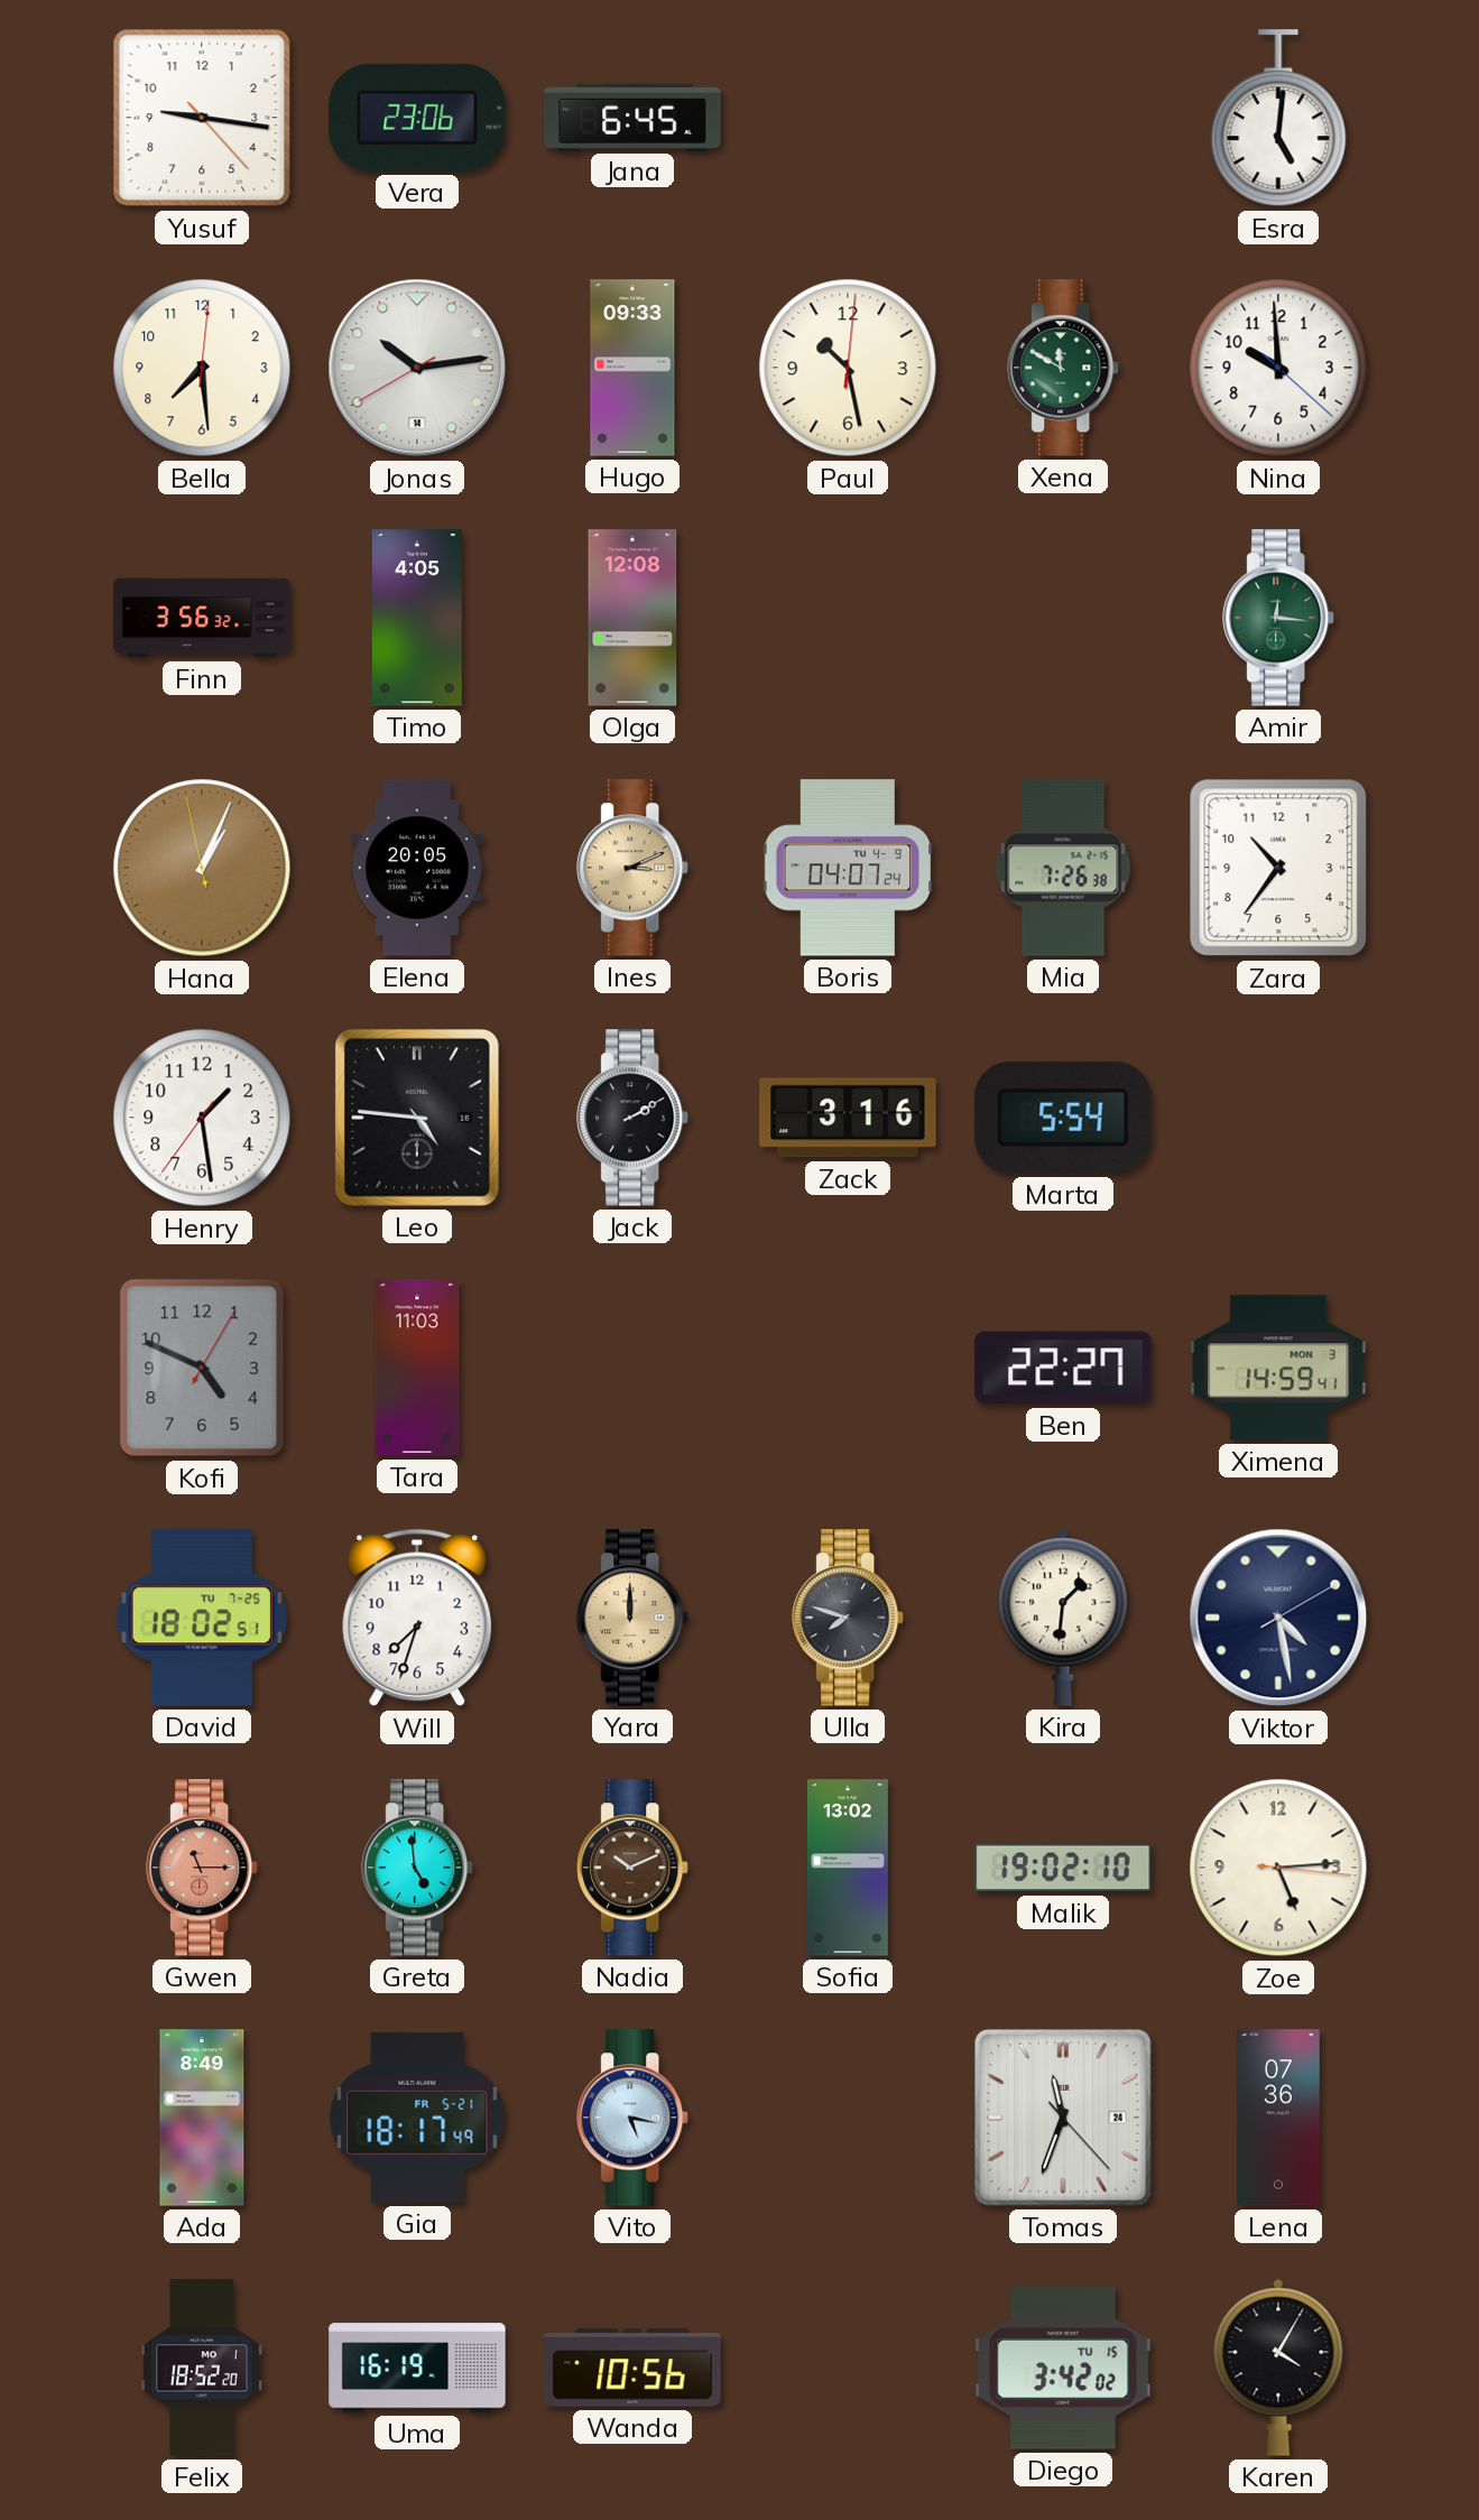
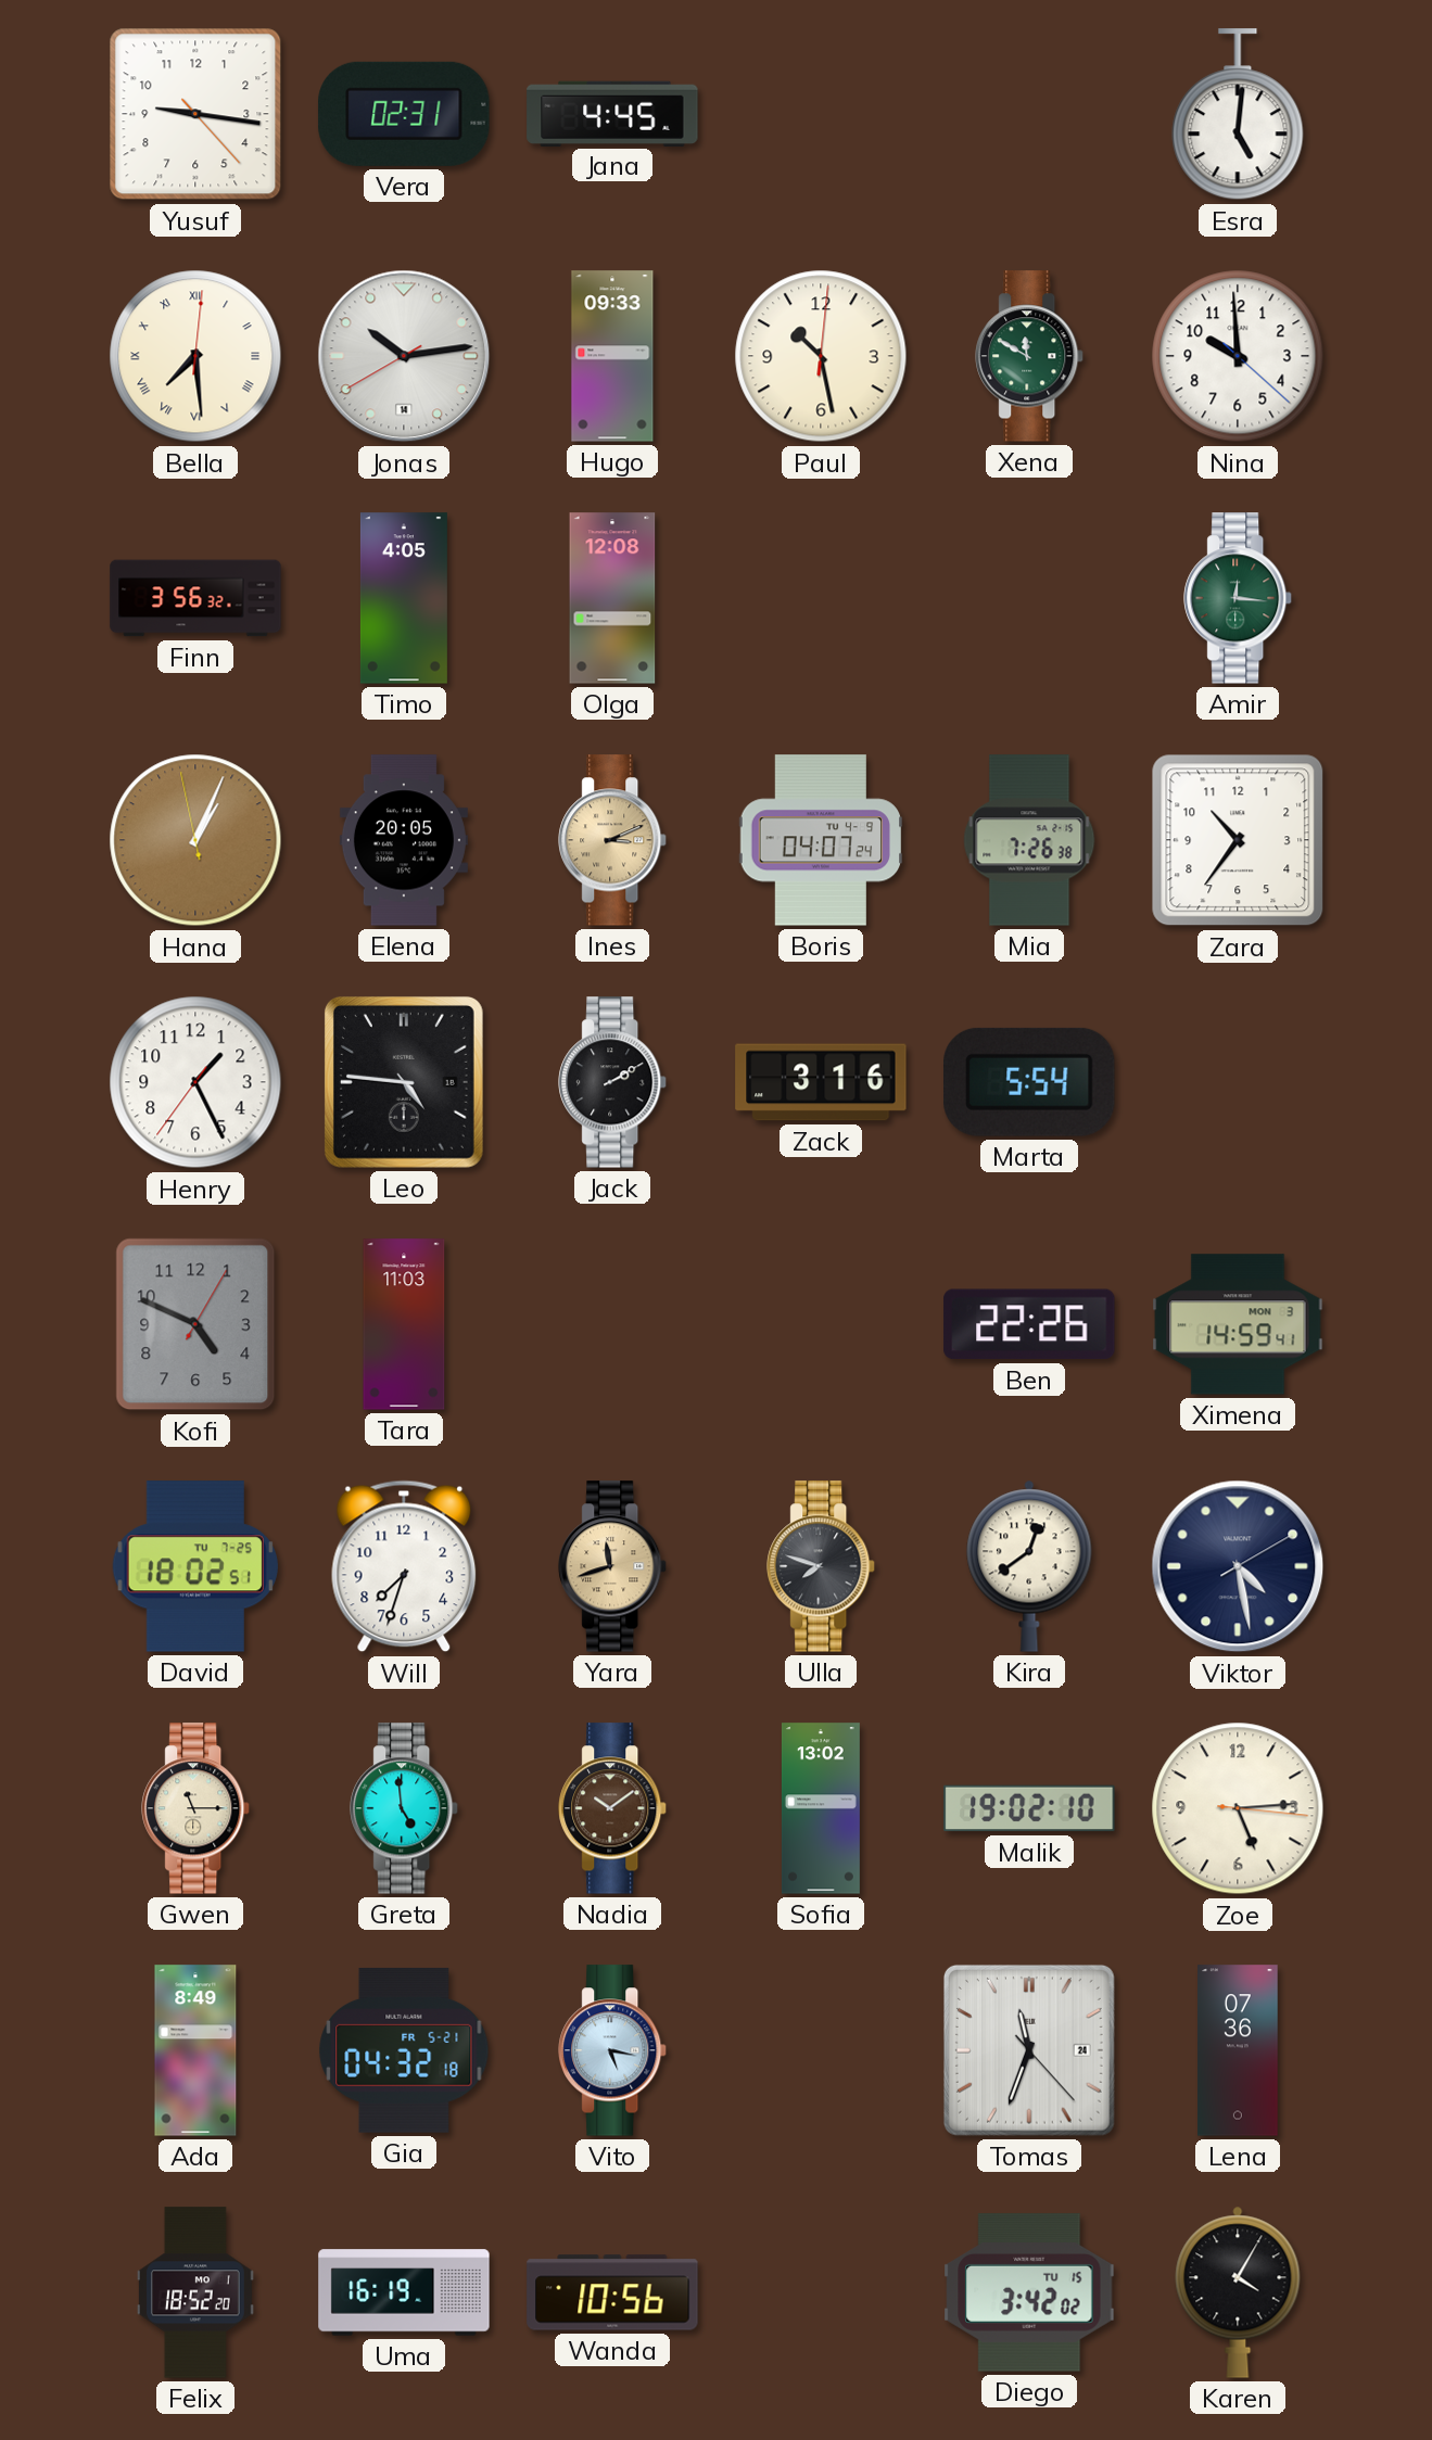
Vera: 23:06 -> 02:31 (404, 114)
Jana: 6:45 -> 4:45 (612, 113)
Bella numerals: Arabic -> Roman (195, 356)
Henry: 1:28 -> 1:25 (195, 1082)
Ben: 22:27 -> 22:26 (1029, 1324)
Yara: 12:00 -> 11:42 (613, 1566)
Kira: 1:31 -> 12:39 (1029, 1566)
Gwen dial: salmon -> cream (197, 1808)
Nadia: 10:11 -> 10:09 (613, 1808)
Gia: 18:17 -> 04:32 (404, 2050)
